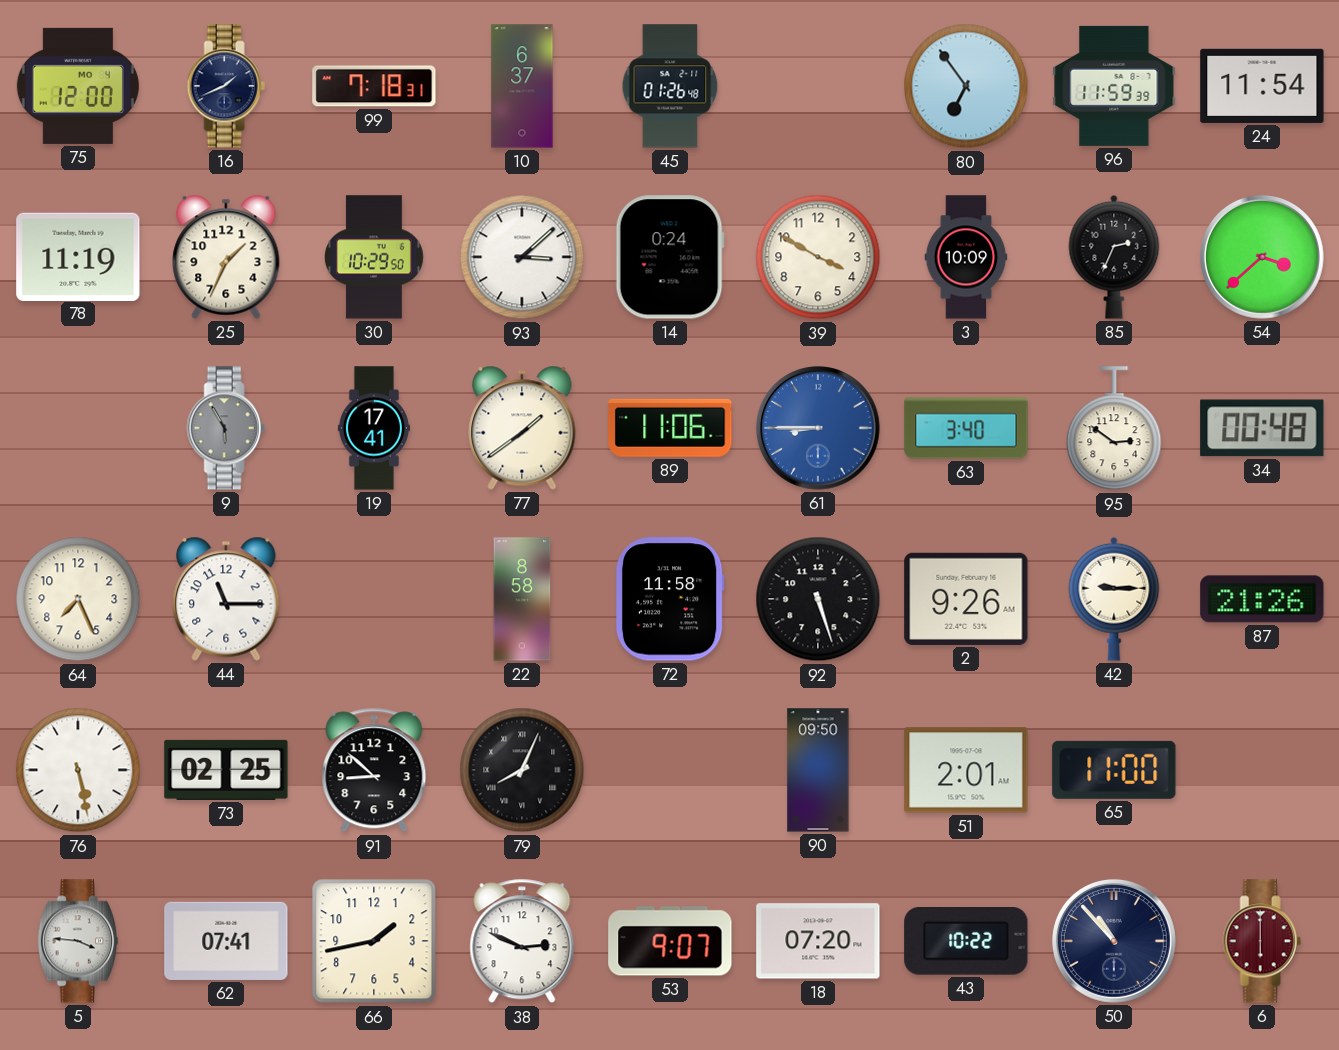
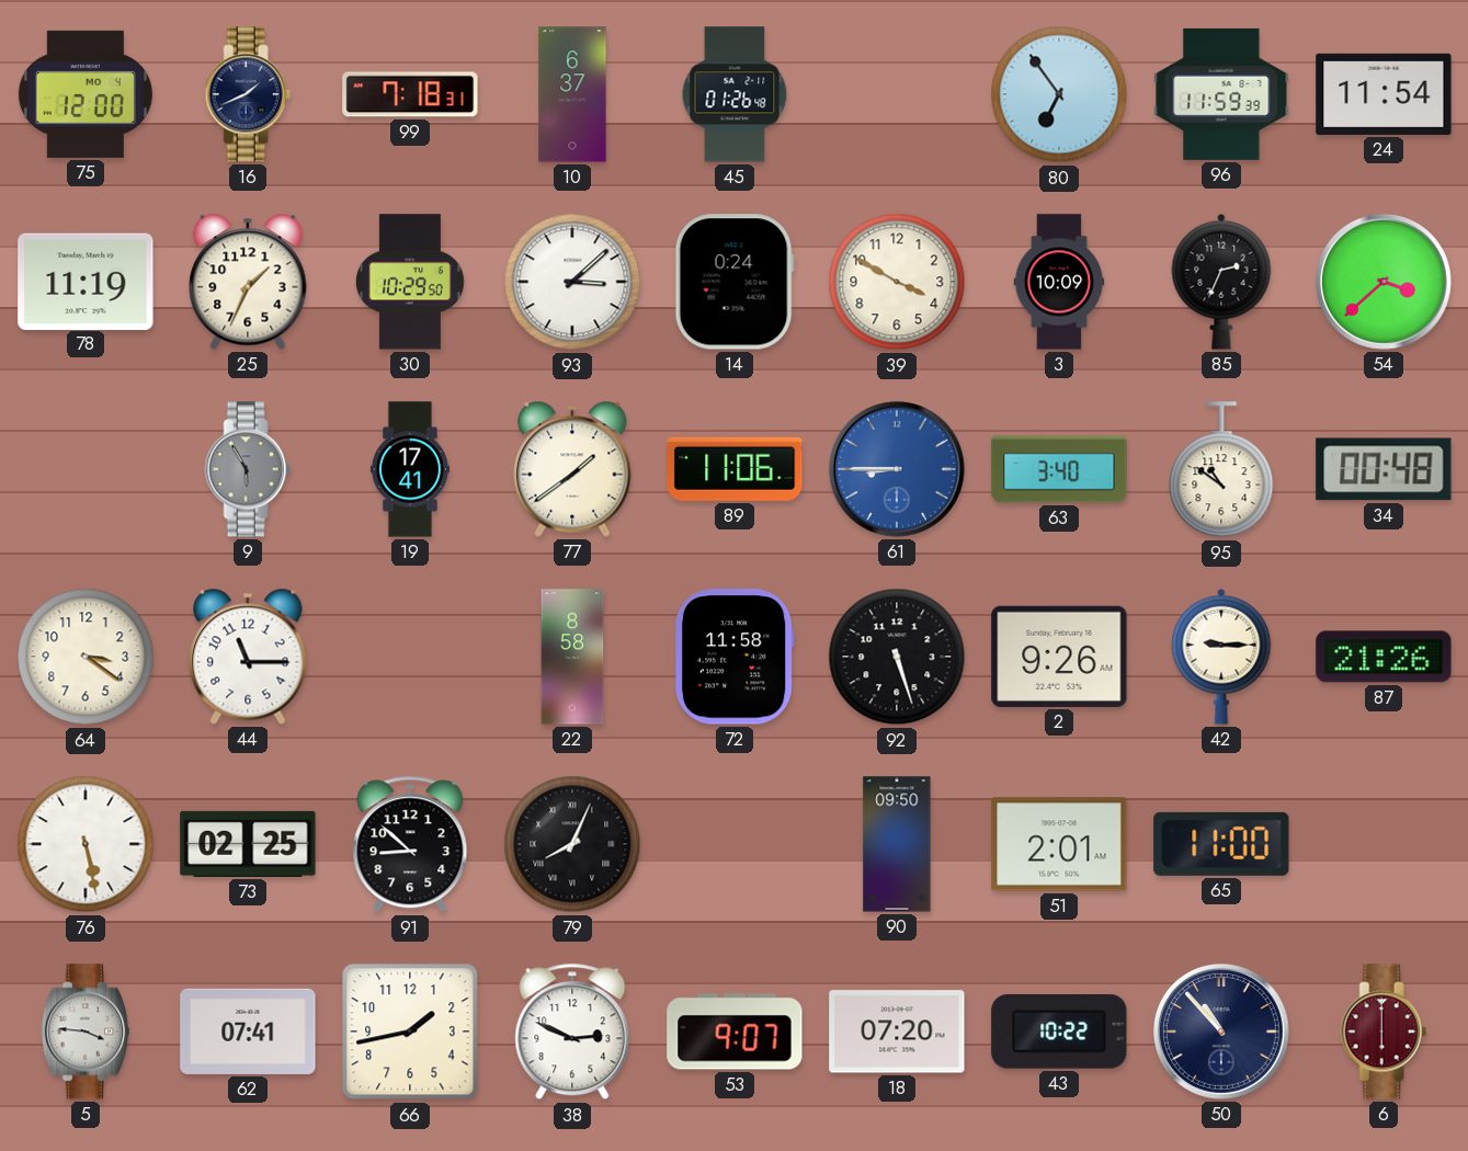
95: 2:51 -> 10:51 (1221, 470)
64: 7:26 -> 3:21 (86, 657)
